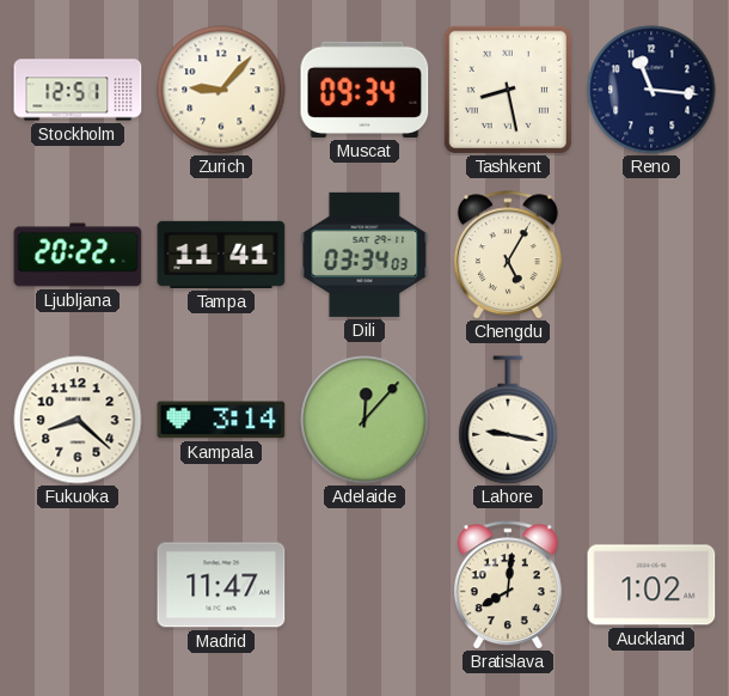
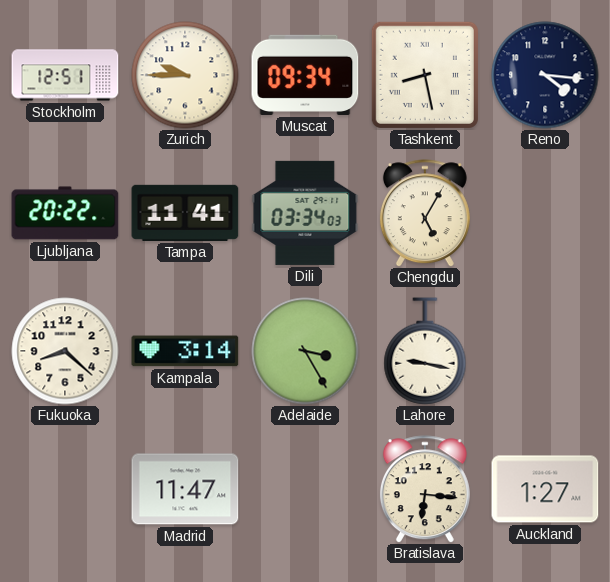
Zurich: 9:07 -> 9:45 (185, 75)
Reno: 11:16 -> 4:16 (545, 75)
Adelaide: 12:07 -> 3:25 (305, 351)
Bratislava: 8:01 -> 6:16 (425, 489)
Auckland: 1:02 -> 1:27 (545, 489)
